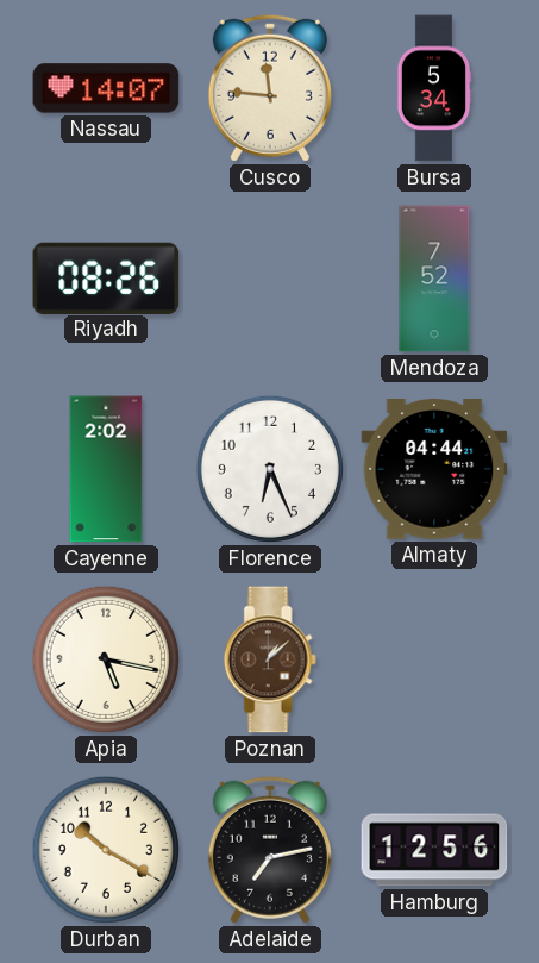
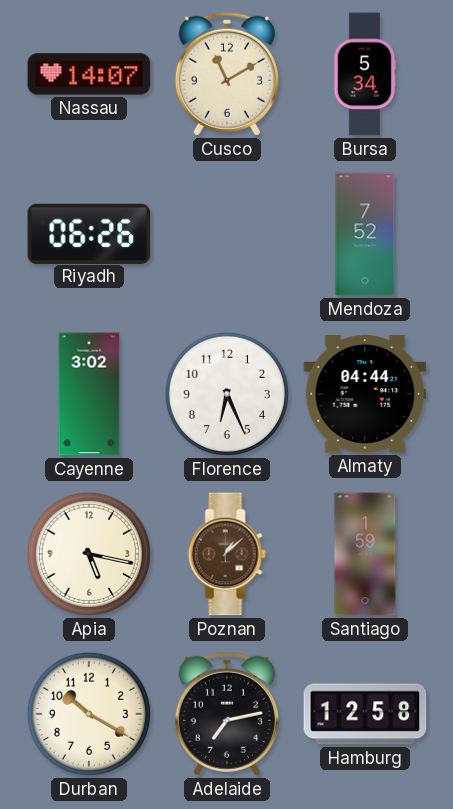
Cusco: 11:46 -> 11:10 (227, 74)
Riyadh: 08:26 -> 06:26 (89, 233)
Cayenne: 2:02 -> 3:02 (89, 394)
Santiago: none -> 1:59 (365, 554)
Hamburg: 12:56 -> 12:58 (365, 714)
